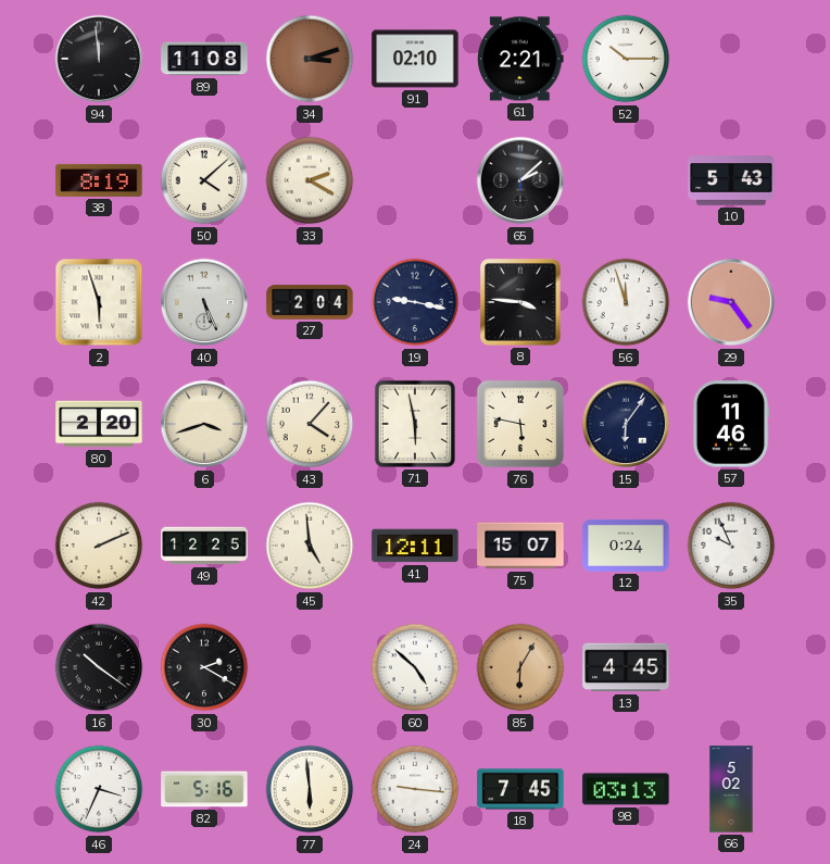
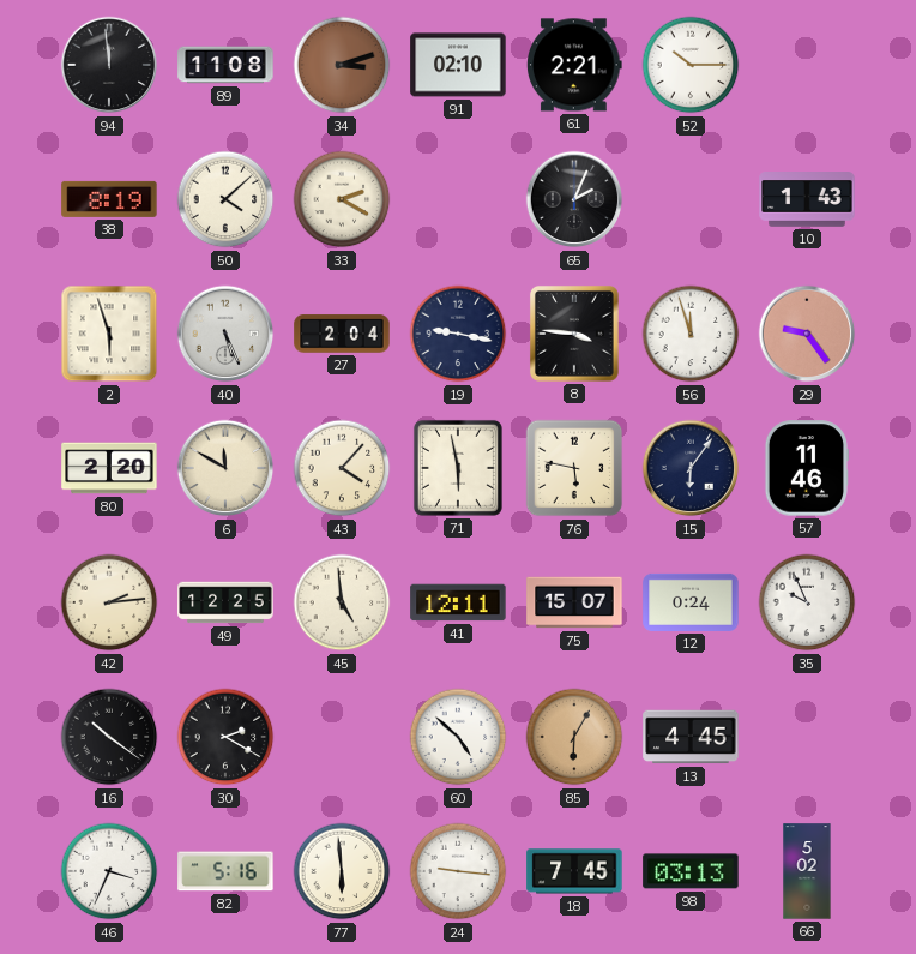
65: 2:08 -> 2:04 (574, 199)
10: 5:43 -> 1:43 (807, 199)
6: 3:42 -> 11:50 (225, 468)
42: 2:11 -> 2:14 (109, 602)
